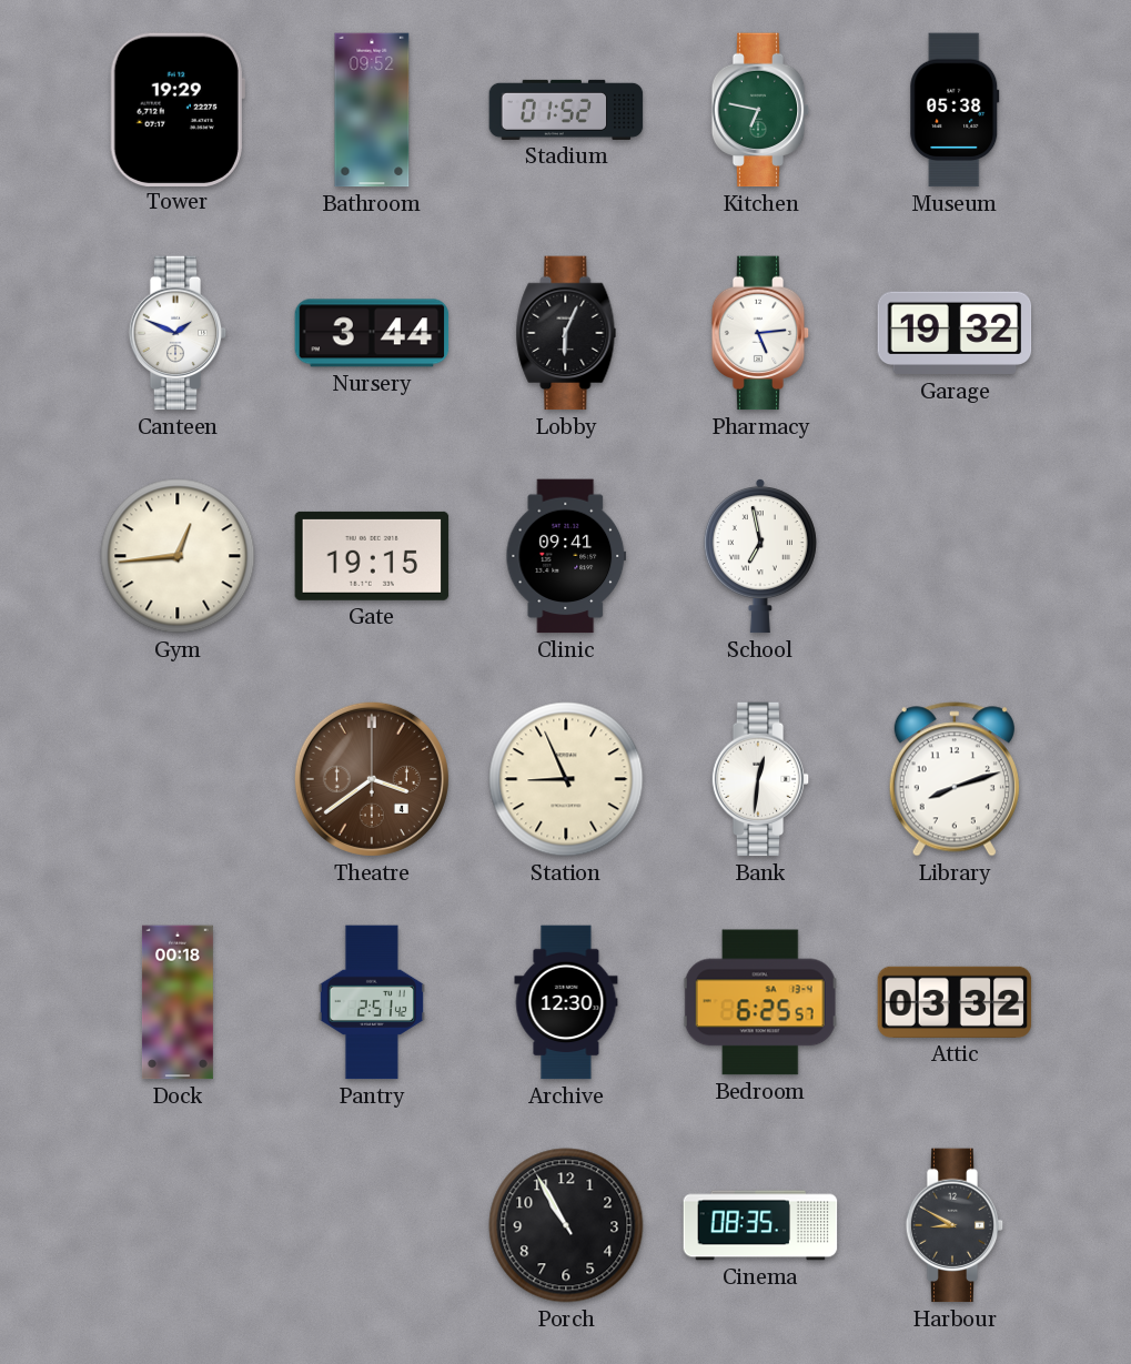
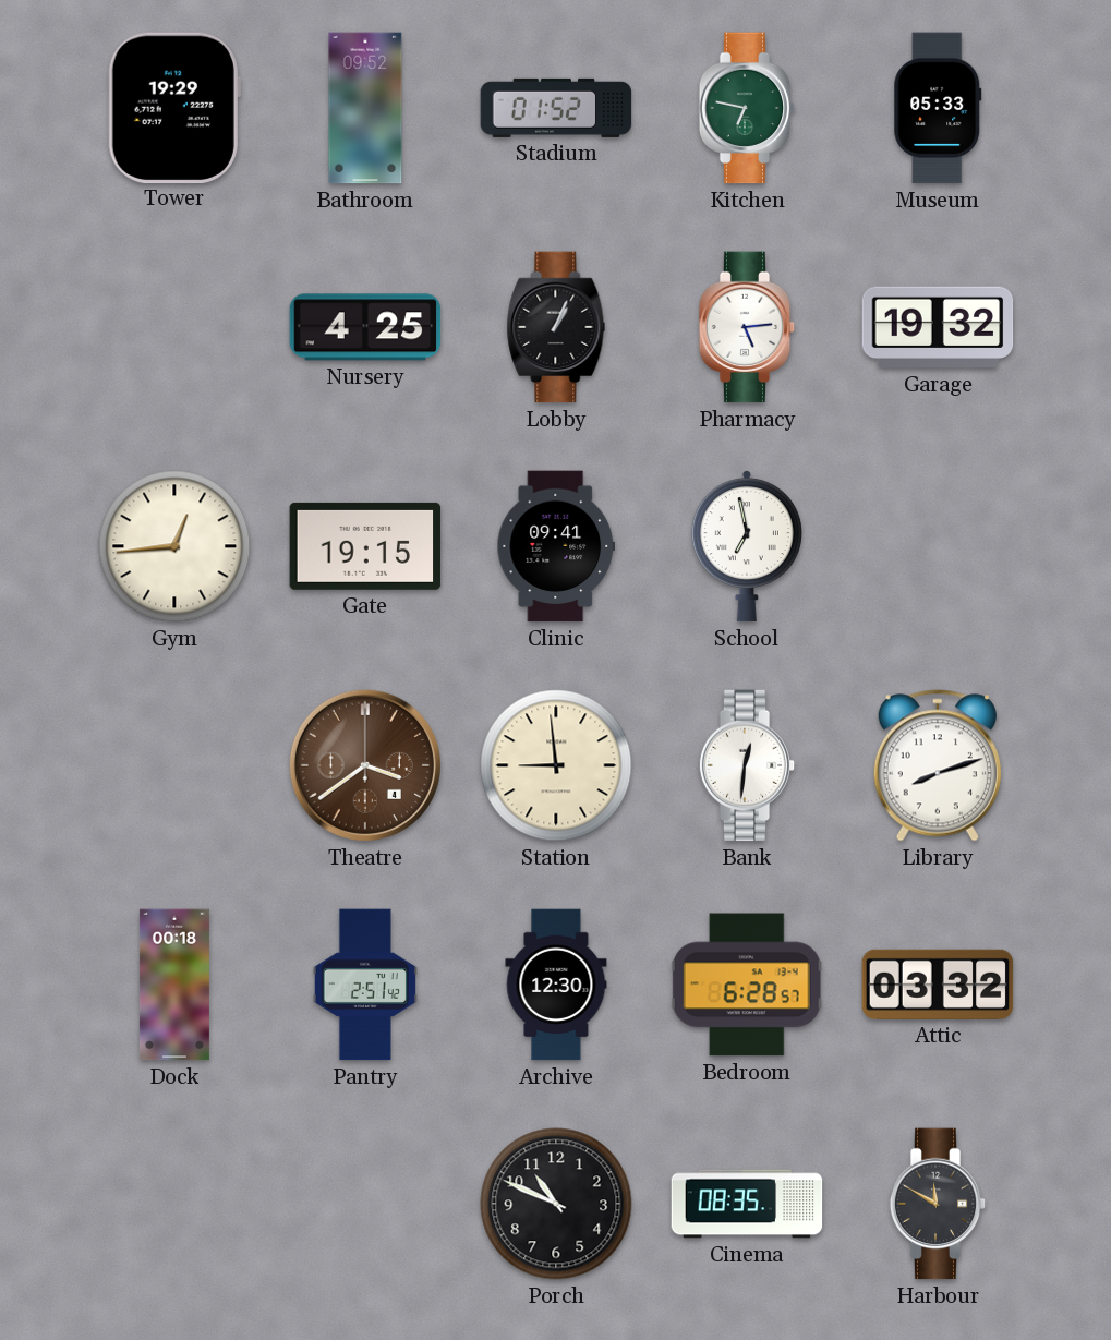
Museum: 05:38 -> 05:33 (938, 108)
Canteen: 1:49 -> none (178, 333)
Nursery: 3:44 -> 4:25 (365, 327)
Lobby: 6:04 -> 1:04 (556, 327)
Station: 8:56 -> 8:59 (556, 765)
Bedroom: 6:25 -> 6:28 (747, 985)
Porch: 10:55 -> 10:49 (556, 1204)
Harbour: 8:50 -> 11:50 (938, 1204)
